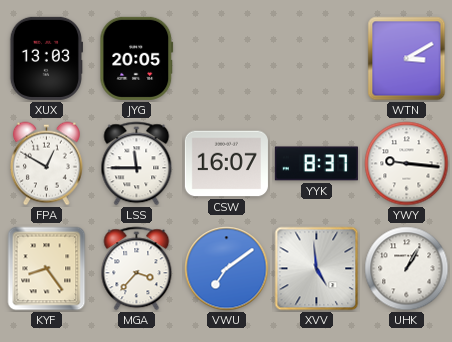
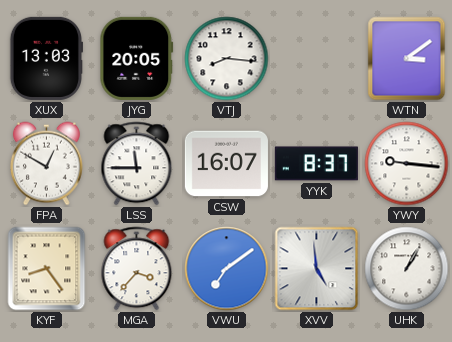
VTJ: none -> 8:16 (227, 59)
WTN: 3:10 -> 3:09 (407, 59)
